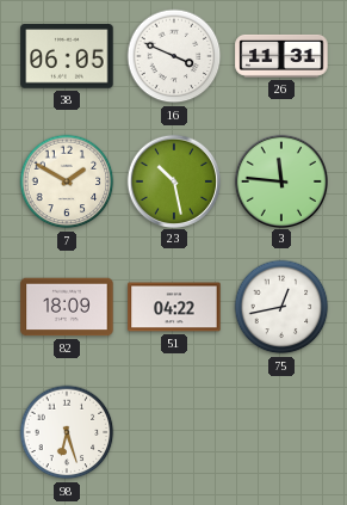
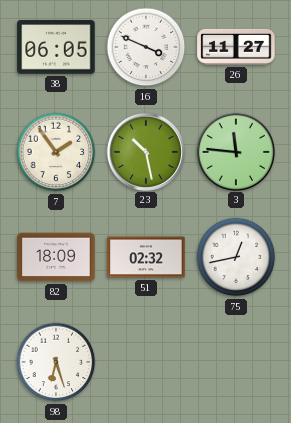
26: 11:31 -> 11:27 (236, 47)
7: 1:50 -> 1:54 (56, 152)
51: 04:22 -> 02:32 (146, 257)
